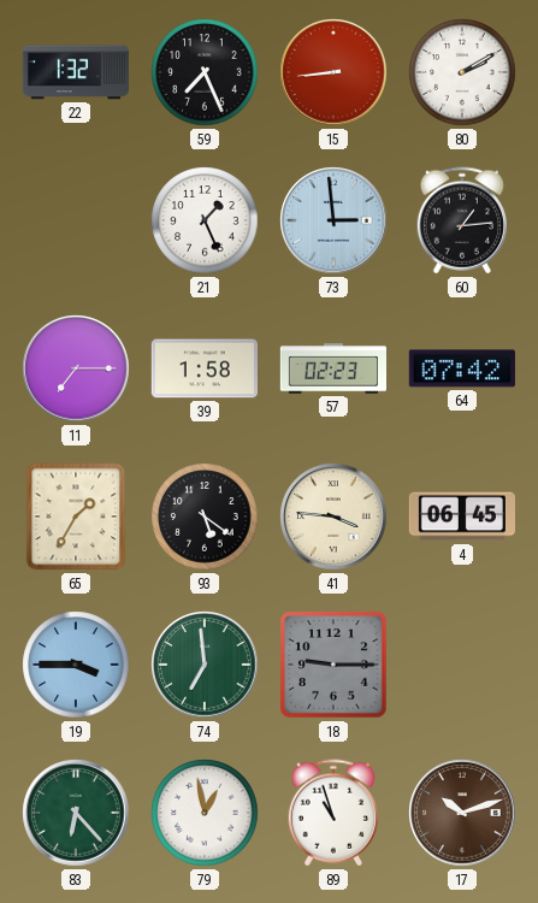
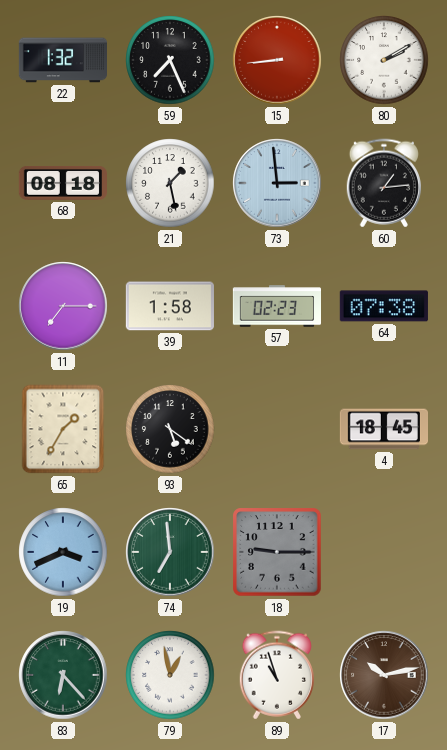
68: none -> 08:18 (62, 184)
21: 1:26 -> 1:28 (170, 183)
64: 07:42 -> 07:38 (384, 306)
41: 3:46 -> none (333, 517)
4: 06:45 -> 18:45 (383, 429)
19: 3:45 -> 3:41 (63, 552)
17: 10:12 -> 10:13 (384, 675)
